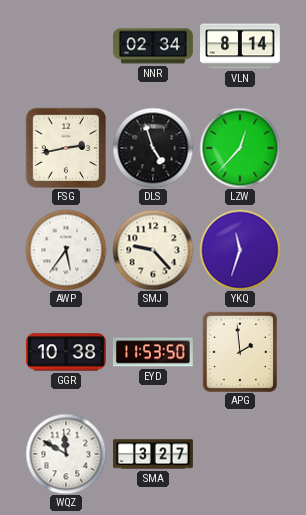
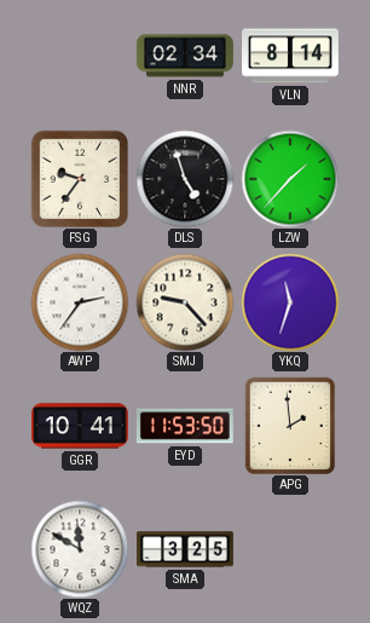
FSG: 2:43 -> 9:36 (79, 178)
LZW: 12:37 -> 1:37 (290, 179)
AWP: 5:36 -> 2:36 (80, 302)
GGR: 10:38 -> 10:41 (80, 426)
SMA: 3:27 -> 3:25 (186, 549)
